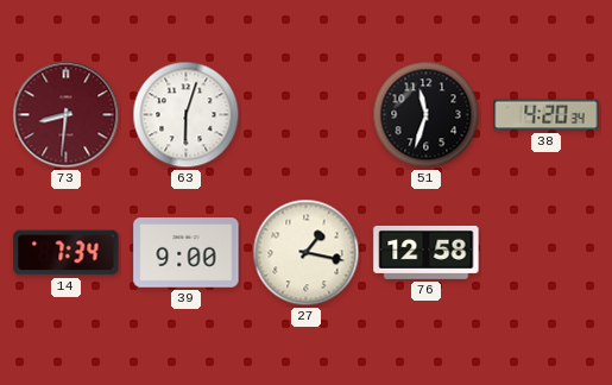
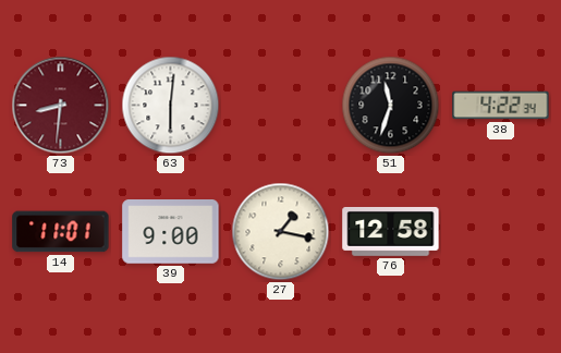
63: 6:03 -> 6:01 (171, 106)
38: 4:20 -> 4:22 (501, 106)
14: 7:34 -> 11:01 (61, 232)
